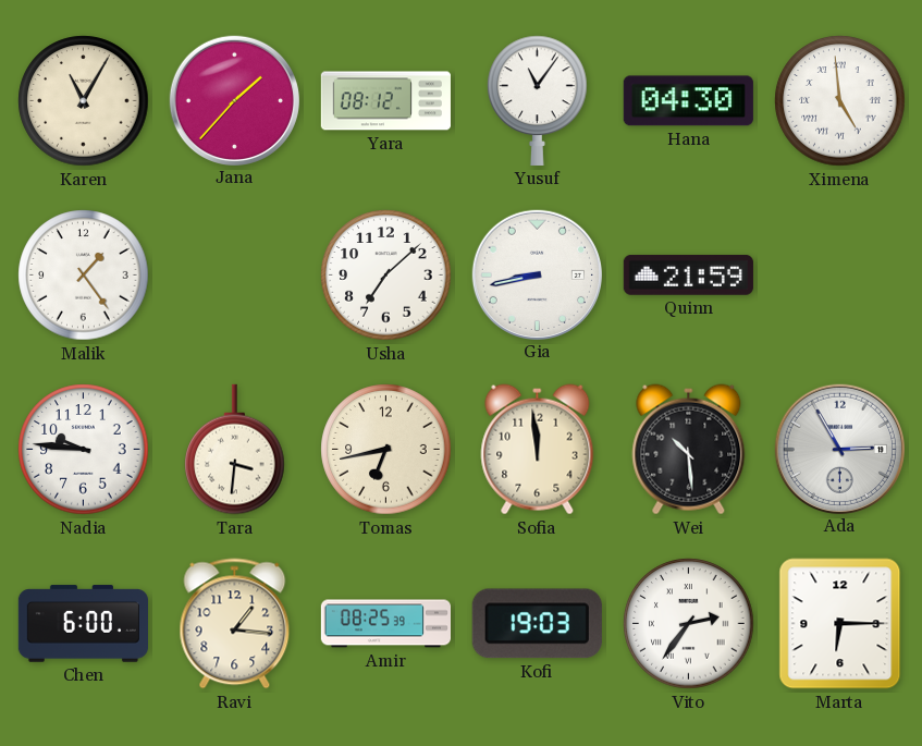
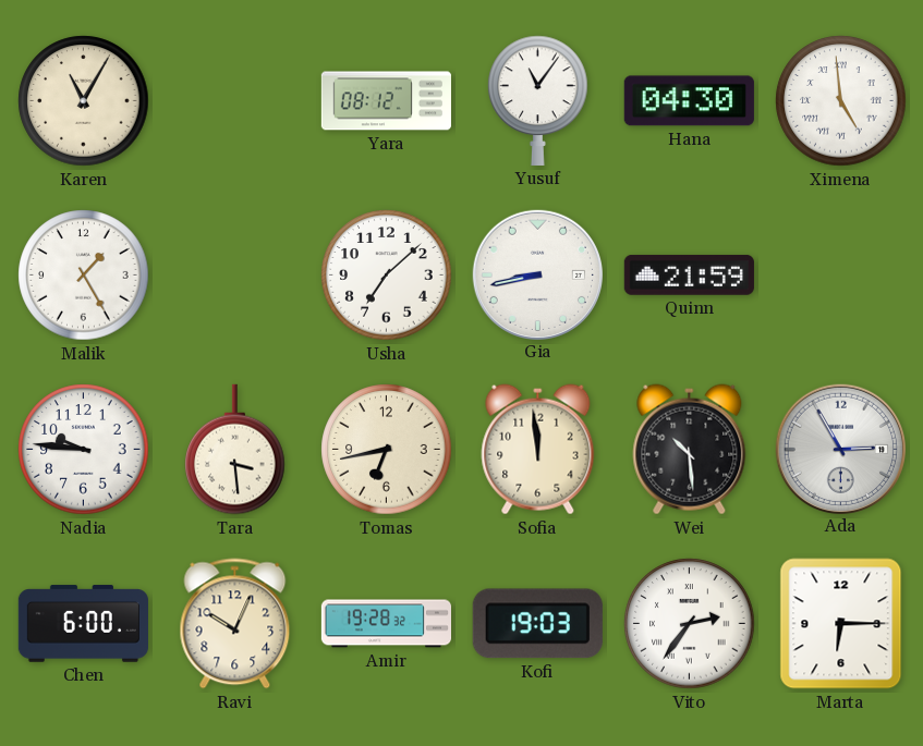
Jana: 1:37 -> none (234, 100)
Malik: 1:24 -> 1:25 (84, 276)
Tara: 3:31 -> 3:29 (235, 450)
Ravi: 1:16 -> 10:04 (235, 624)
Amir: 08:25 -> 19:28 (386, 624)
